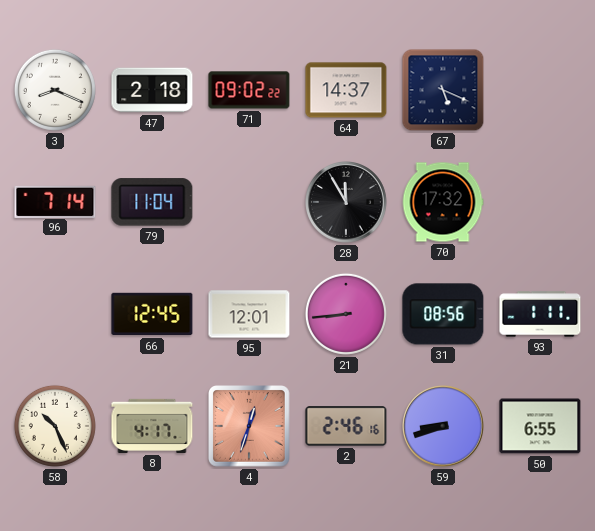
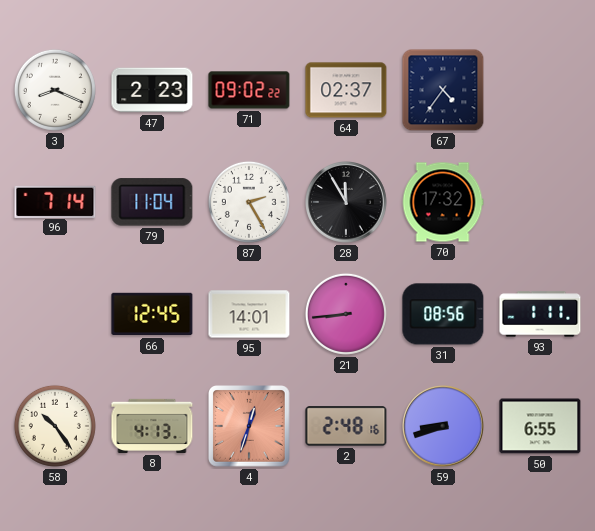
47: 2:18 -> 2:23 (152, 90)
64: 14:37 -> 02:37 (346, 90)
67: 5:19 -> 4:36 (443, 90)
87: none -> 2:25 (249, 202)
95: 12:01 -> 14:01 (249, 314)
58: 10:26 -> 10:24 (55, 426)
8: 4:17 -> 4:13 (152, 426)
2: 2:46 -> 2:48 (346, 426)
